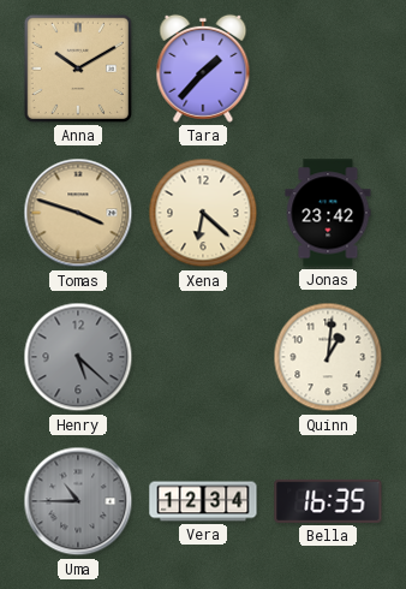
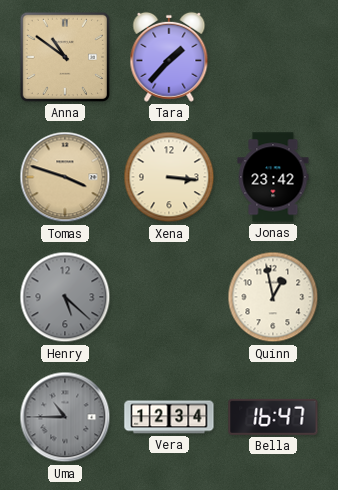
Anna: 10:10 -> 10:51 (65, 57)
Xena: 6:22 -> 3:16 (169, 177)
Quinn: 1:01 -> 12:58 (273, 297)
Bella: 16:35 -> 16:47 (273, 417)
